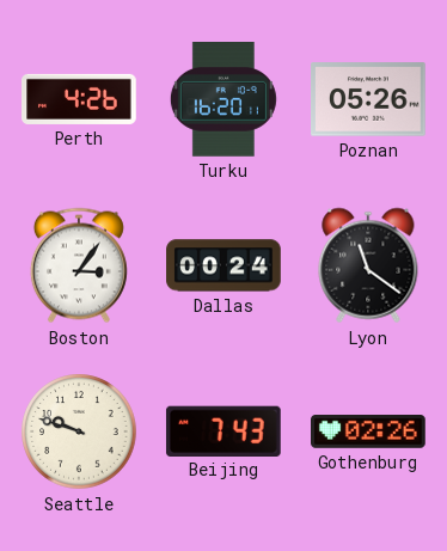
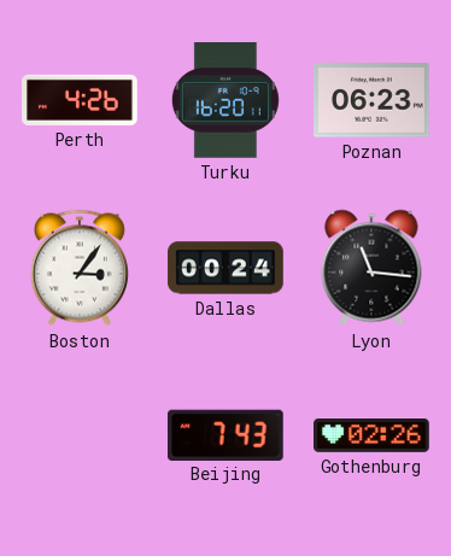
Poznan: 05:26 -> 06:23 (373, 100)
Lyon: 11:21 -> 11:16 (371, 268)
Seattle: 9:48 -> none (79, 431)
